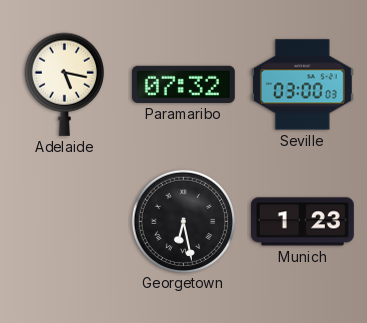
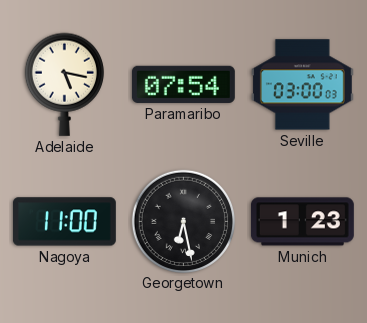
Paramaribo: 07:32 -> 07:54 (183, 84)
Nagoya: none -> 11:00 (64, 222)
